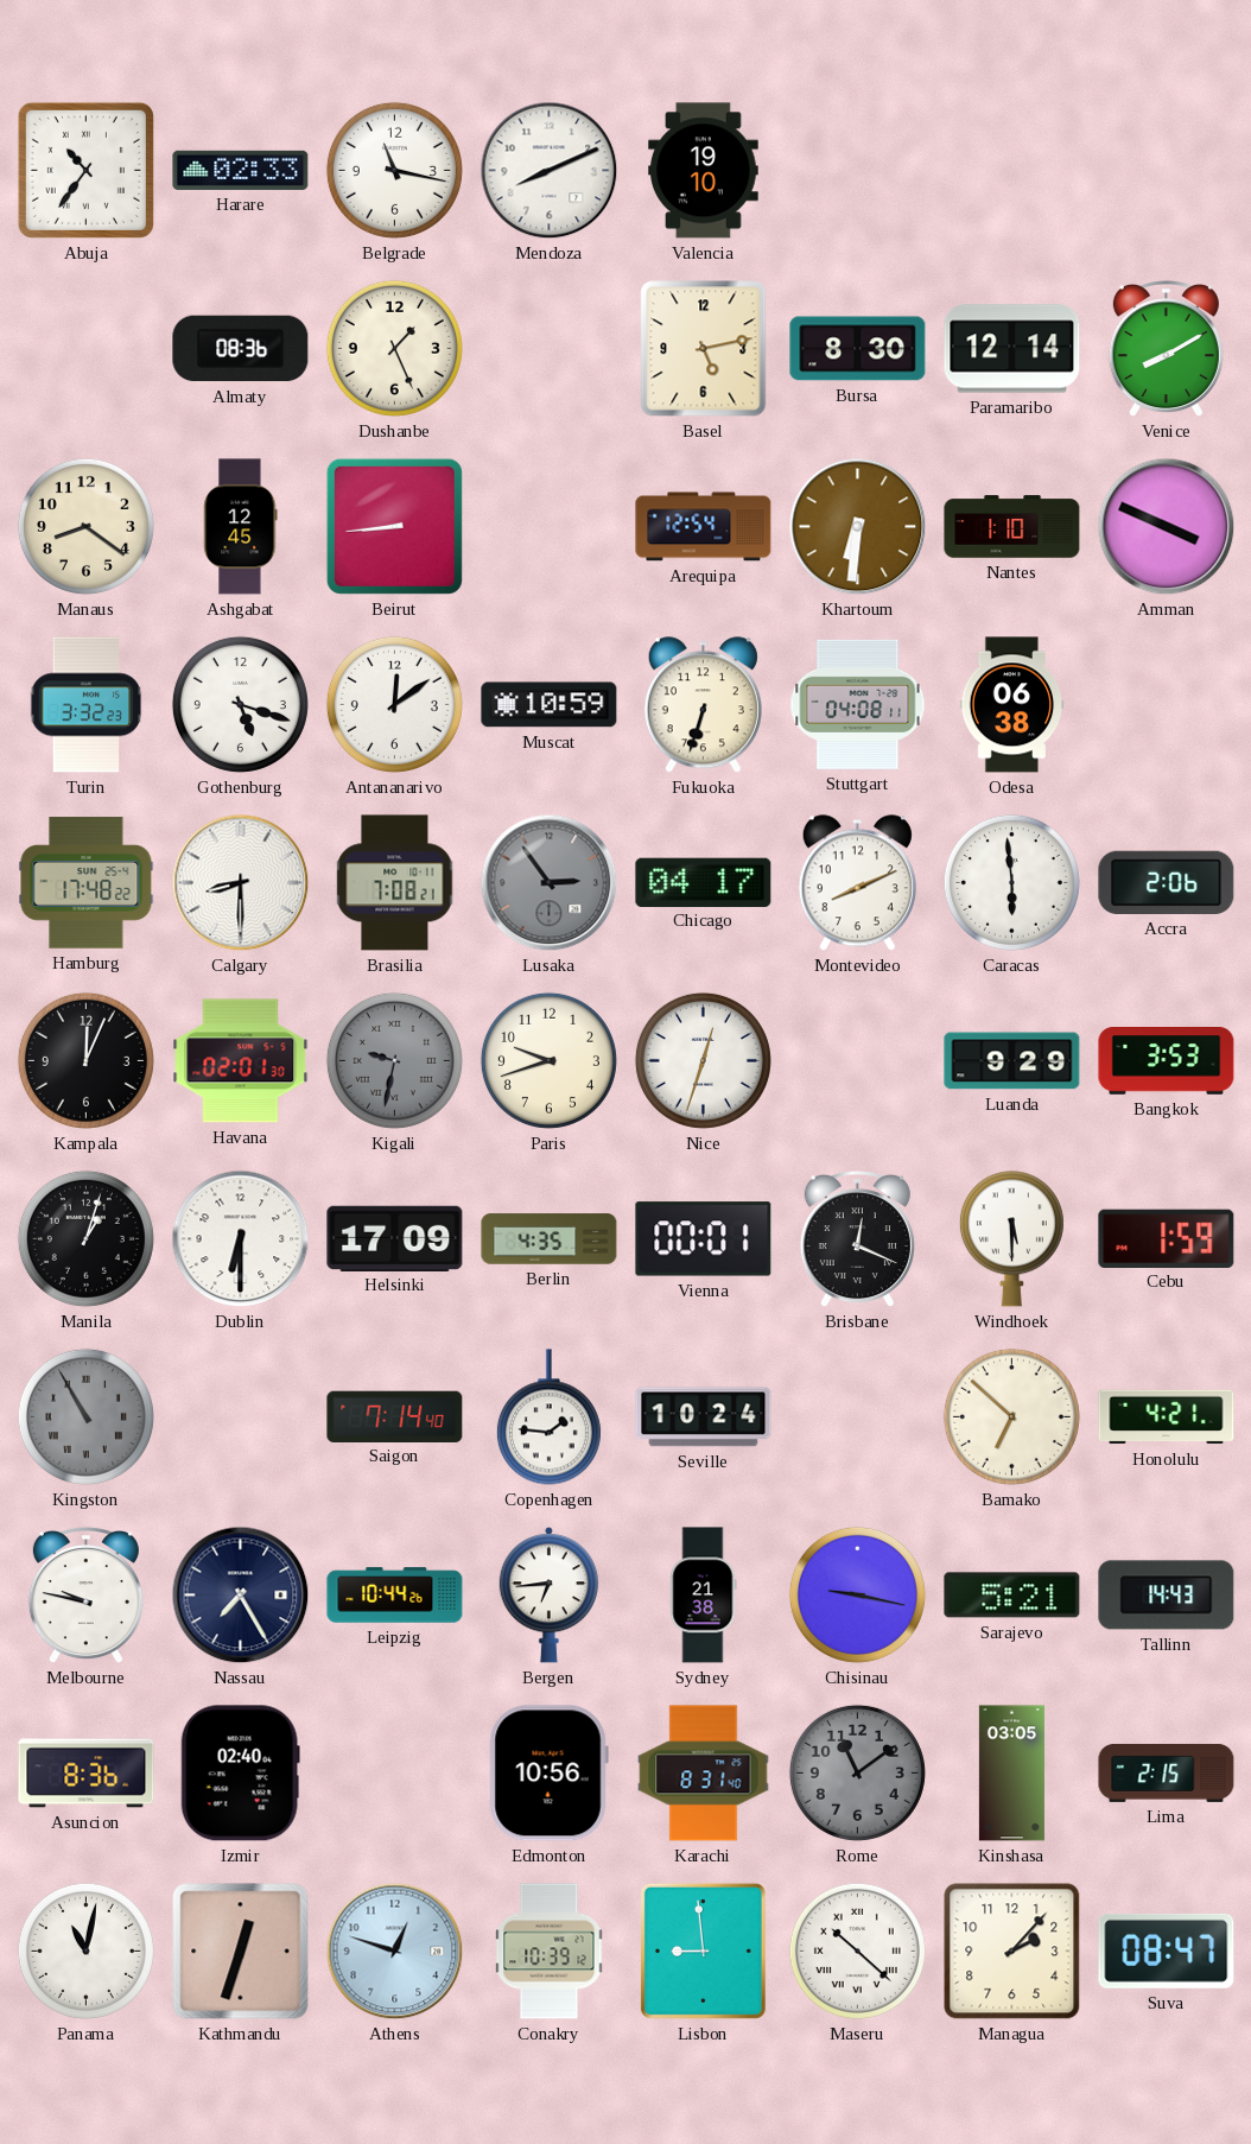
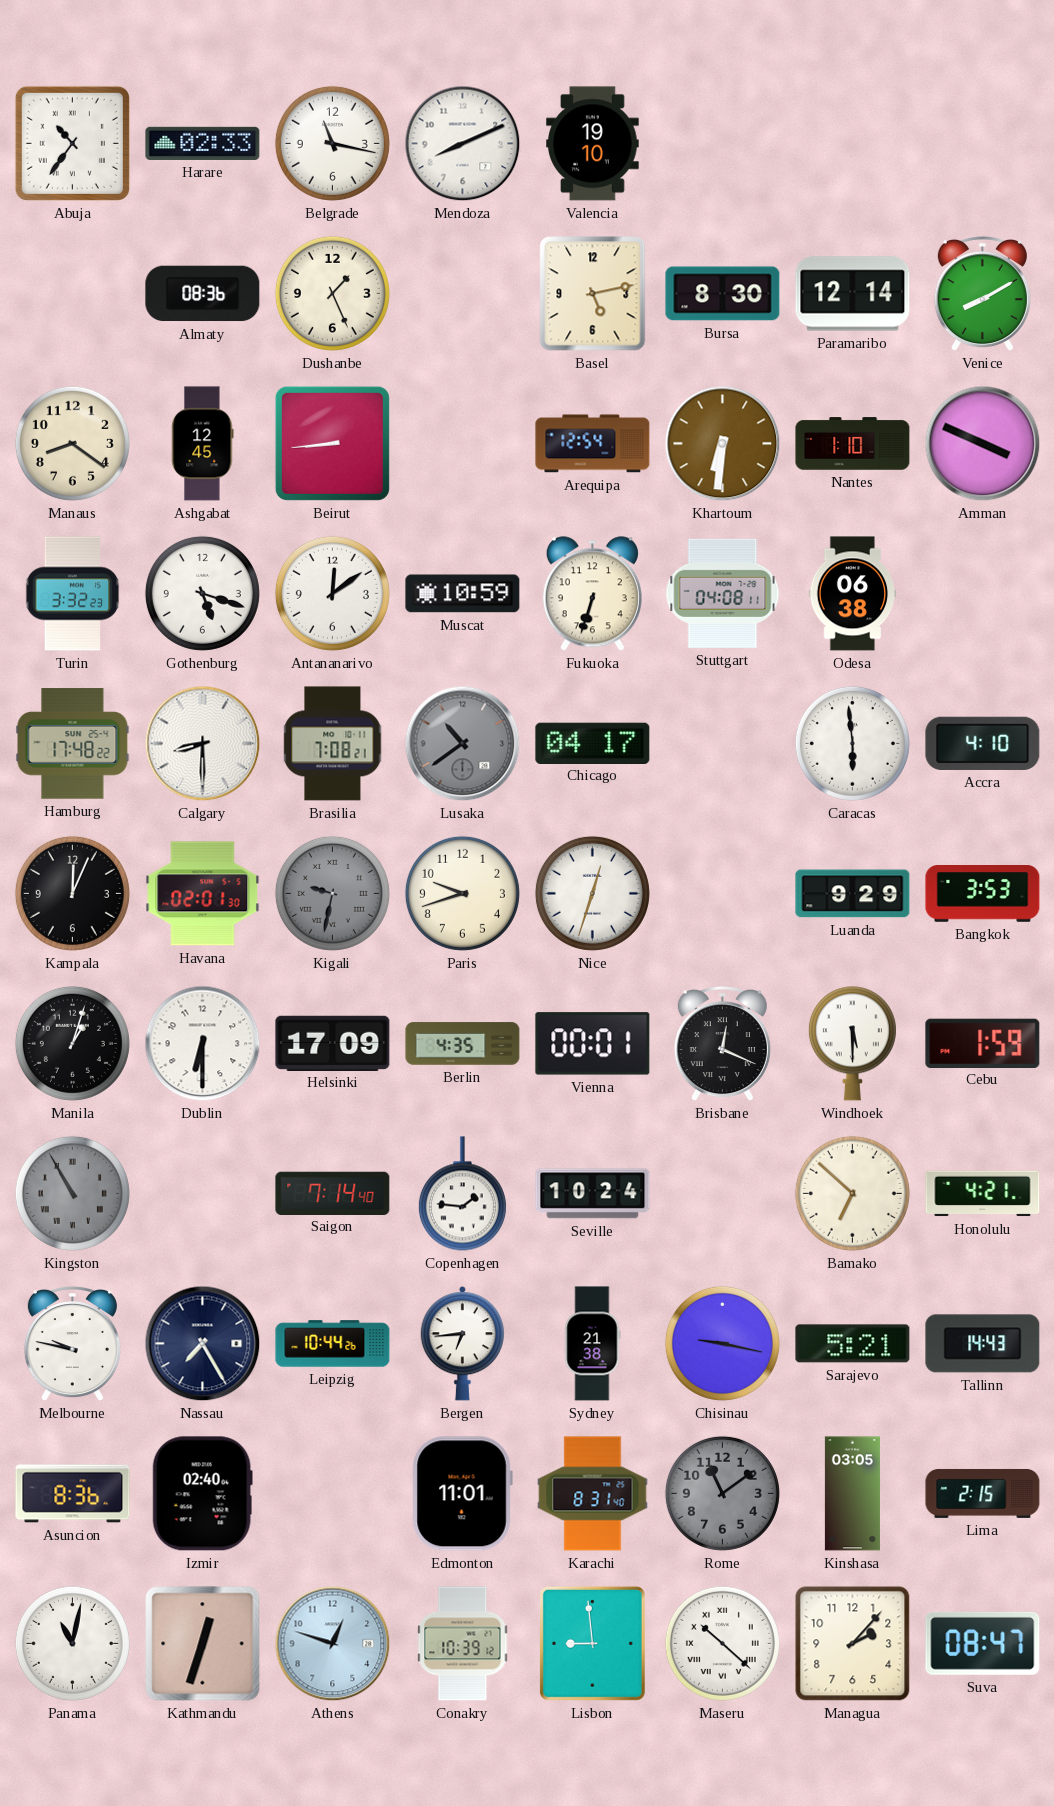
Lusaka: 2:54 -> 10:39 (463, 744)
Montevideo: 8:11 -> none (857, 883)
Accra: 2:06 -> 4:10 (983, 743)
Edmonton: 10:56 -> 11:01 (462, 1494)
